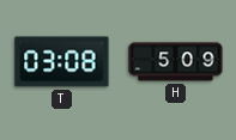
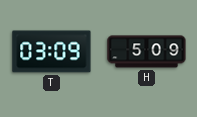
T: 03:08 -> 03:09 (52, 52)
